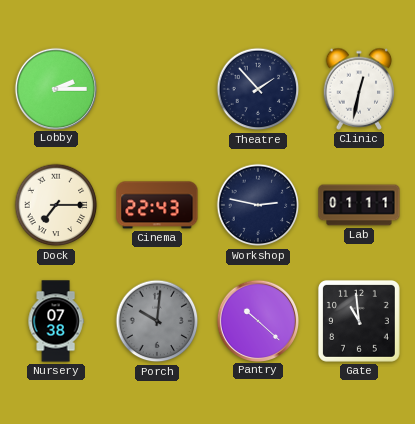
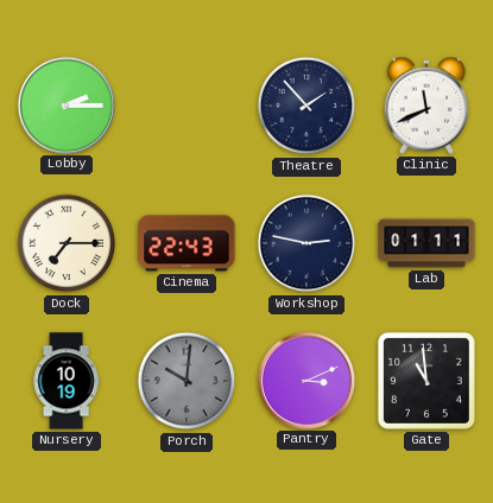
Clinic: 12:32 -> 11:41 (426, 106)
Nursery: 07:38 -> 10:19 (67, 381)
Pantry: 10:22 -> 3:11 (305, 380)
